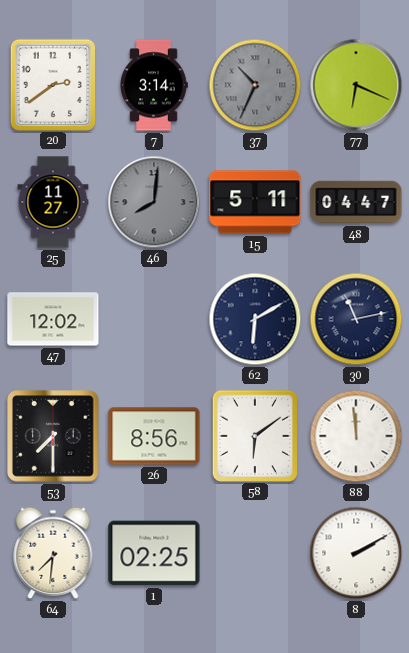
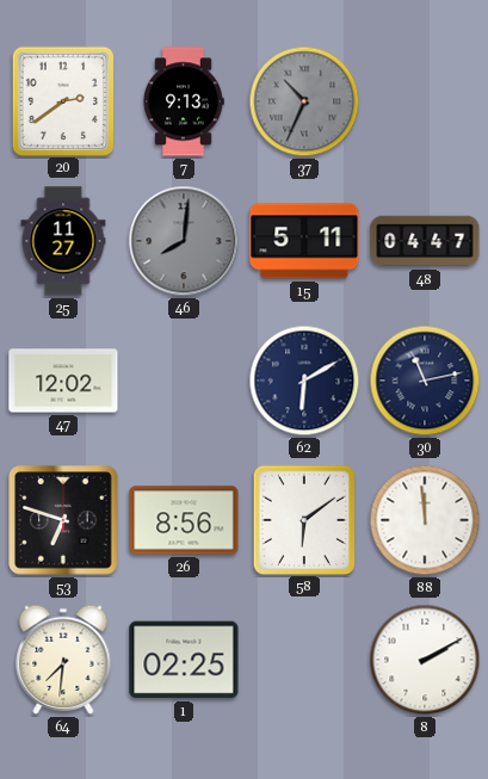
7: 3:14 -> 9:13 (184, 101)
77: 6:19 -> none (356, 85)
53: 7:30 -> 6:48 (63, 520)
